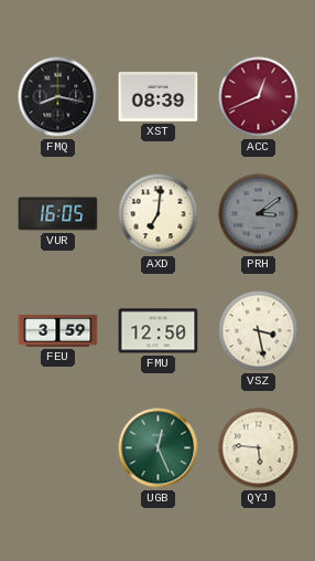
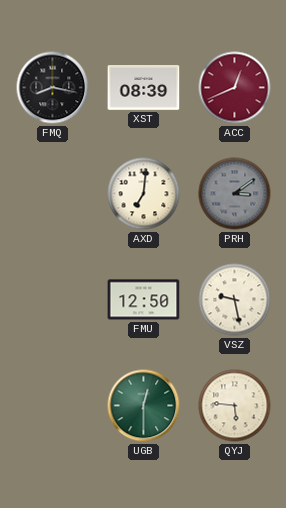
VUR: 16:05 -> none (58, 214)
FEU: 3:59 -> none (58, 331)
VSZ: 3:28 -> 9:28 (235, 300)
UGB: 12:26 -> 12:30 (144, 406)
